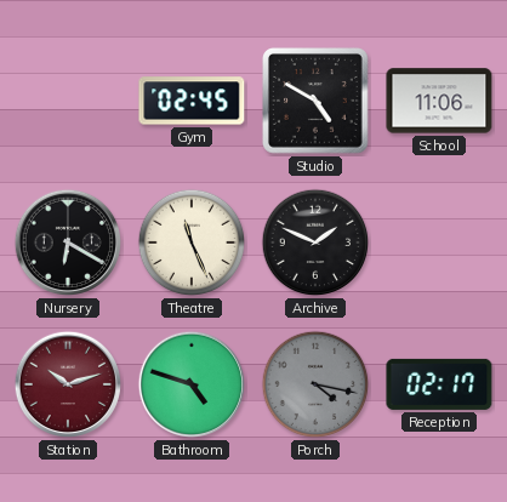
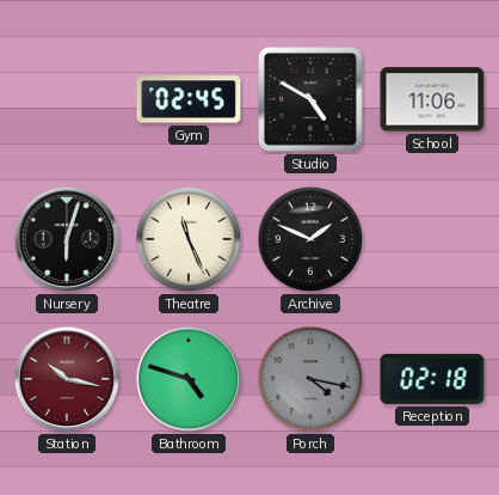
Nursery: 6:20 -> 6:03 (67, 239)
Station: 10:12 -> 10:17 (67, 379)
Reception: 02:17 -> 02:18 (432, 379)
